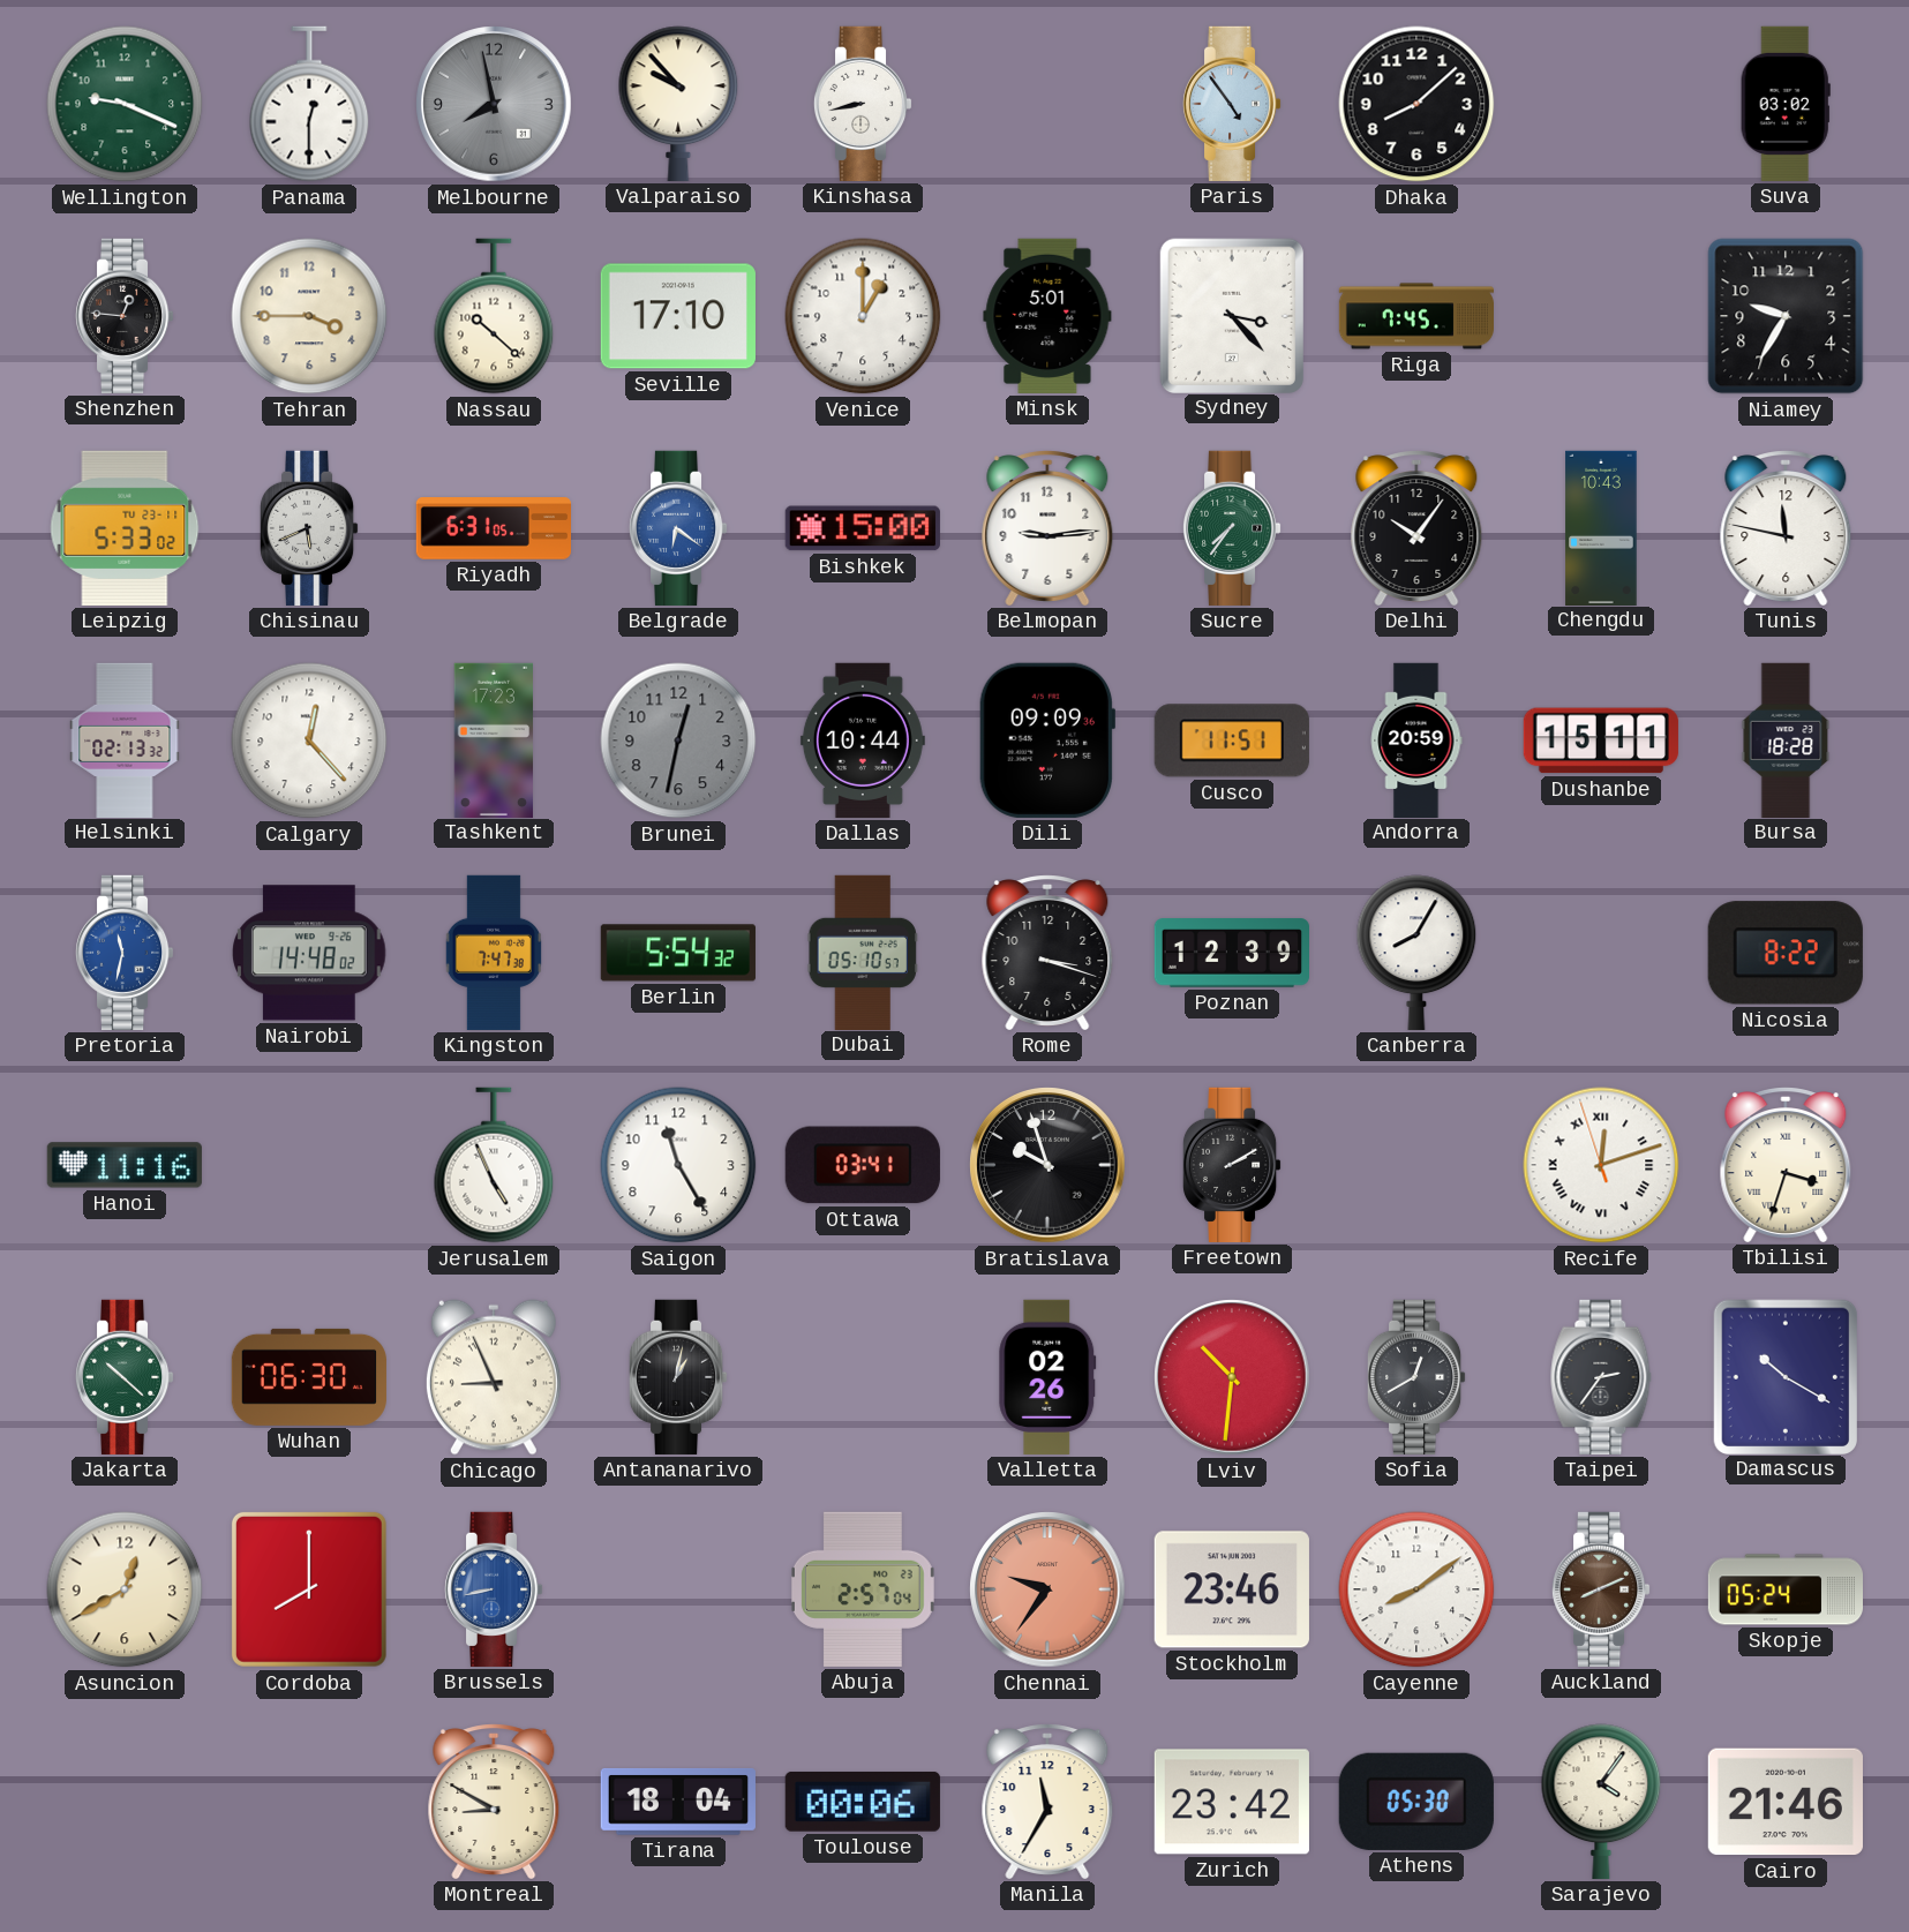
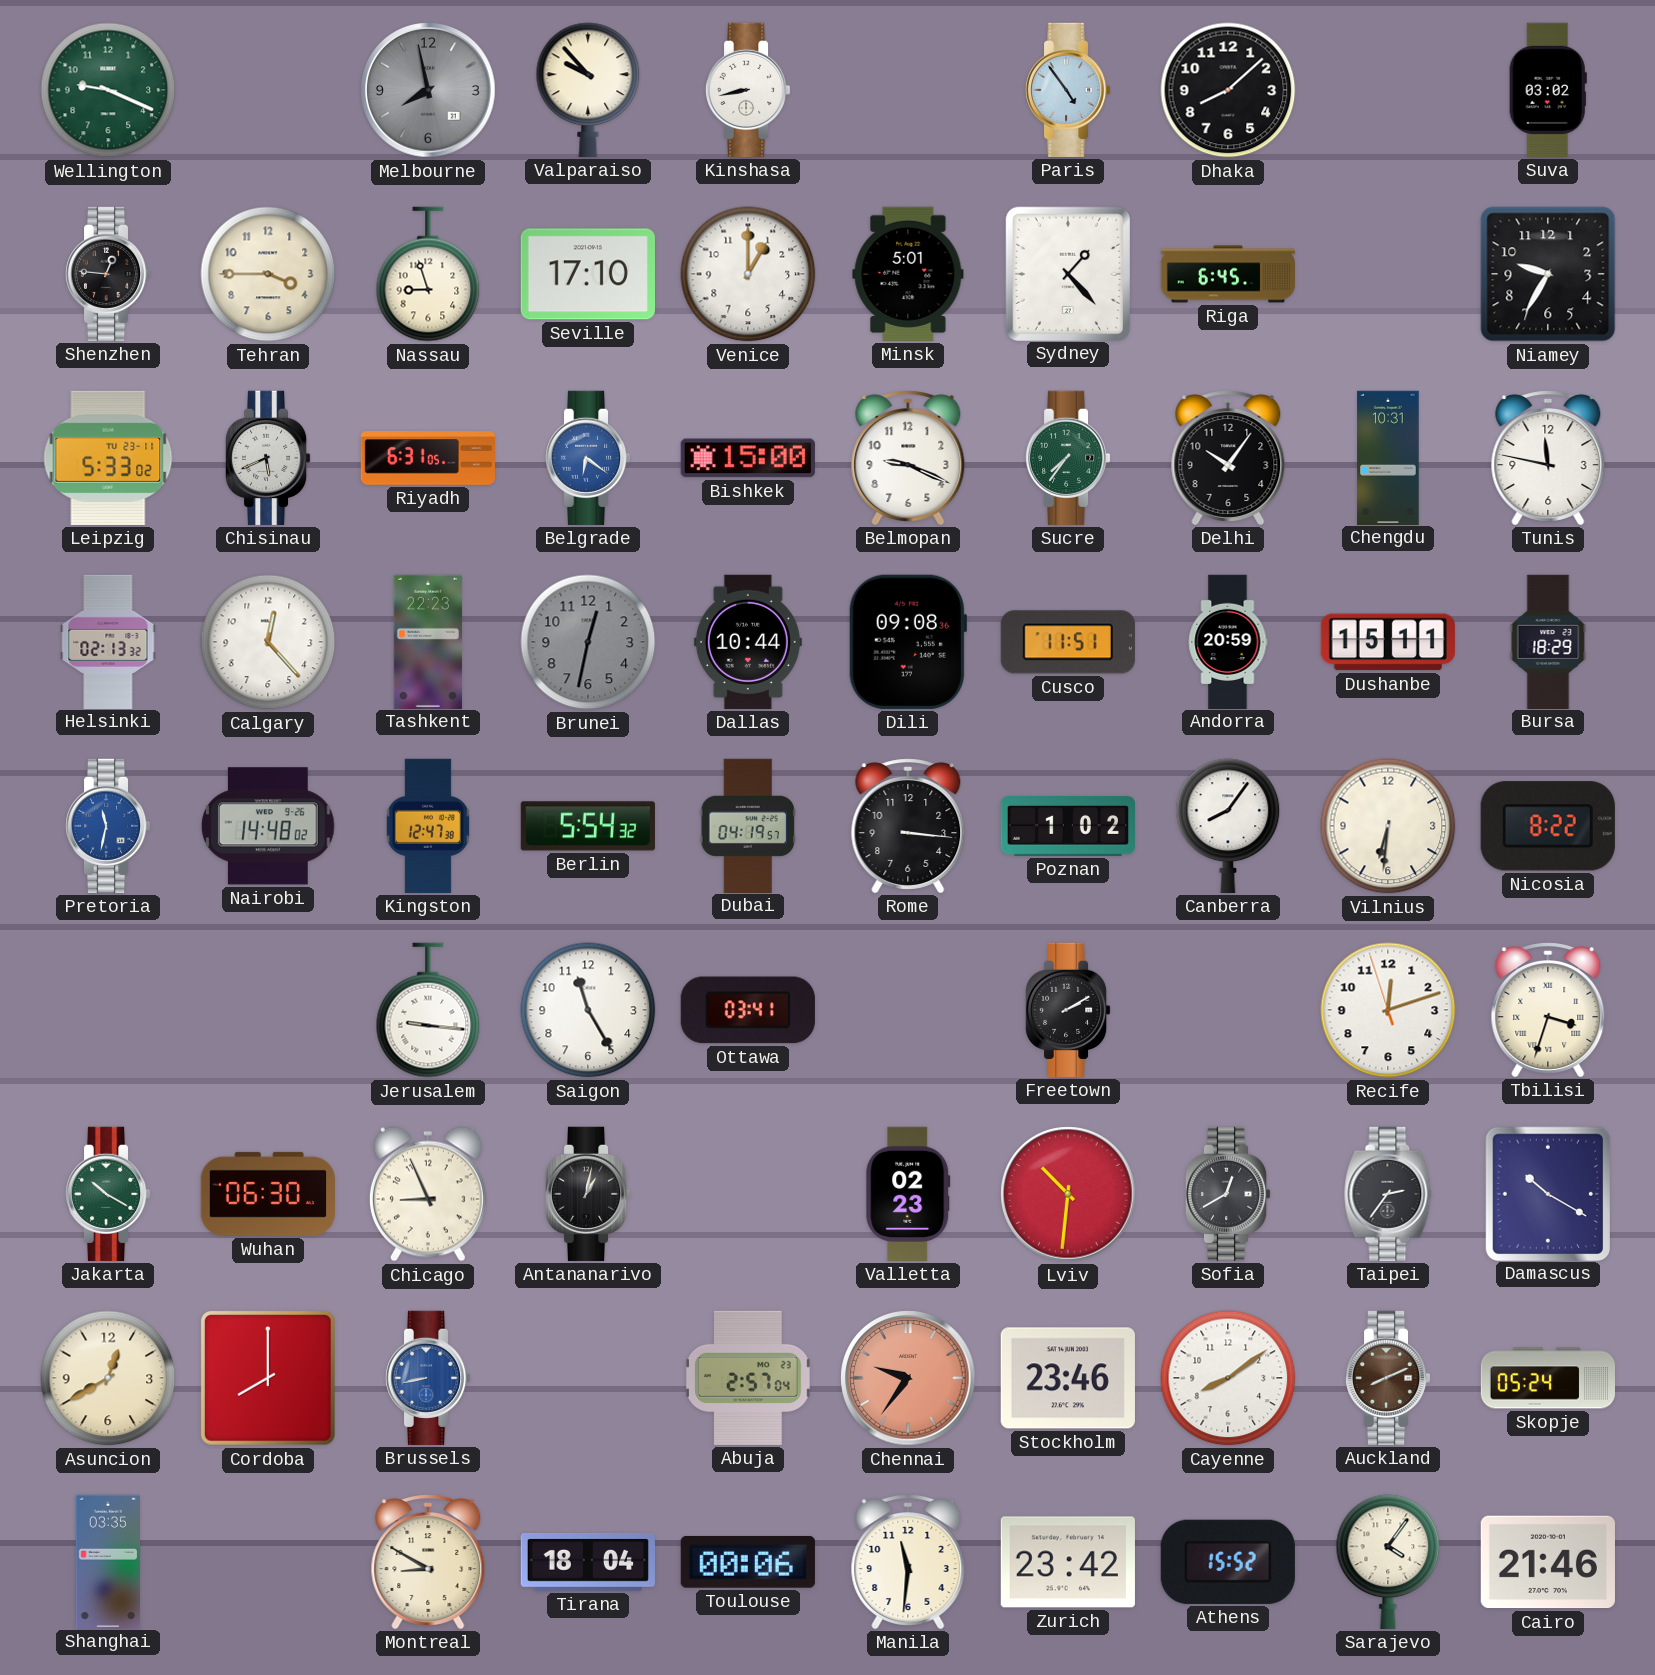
Panama: 12:30 -> none (309, 104)
Nassau: 10:22 -> 8:57 (428, 274)
Sydney: 3:23 -> 1:23 (1067, 273)
Riga: 7:45 -> 6:45 (1227, 274)
Belmopan: 9:14 -> 9:19 (908, 458)
Chengdu: 10:43 -> 10:31 (1388, 457)
Tashkent: 17:23 -> 22:23 (427, 641)
Dili: 09:09 -> 09:08 (907, 642)
Bursa: 18:28 -> 18:29 (1548, 641)
Kingston: 7:47 -> 12:47 (428, 826)
Dubai: 05:10 -> 04:19 (748, 825)
Rome: 3:18 -> 3:16 (908, 826)
Poznan: 12:39 -> 1:02 (1067, 826)
Canberra: 8:05 -> 8:06 (1228, 826)
Vilnius: none -> 6:31 (1388, 826)
Hanoi: 11:16 -> none (125, 1165)
Jerusalem: 4:56 -> 9:16 (428, 1010)
Bratislava: 9:57 -> none (1047, 1165)
Recife numerals: Roman -> Arabic (1388, 1010)
Jakarta: 10:22 -> 10:20 (108, 1194)
Valletta: 02:26 -> 02:23 (908, 1194)
Shanghai: none -> 03:35 (107, 1561)
Manila: 11:35 -> 11:31 (908, 1562)
Athens: 05:30 -> 15:52 (1228, 1562)
